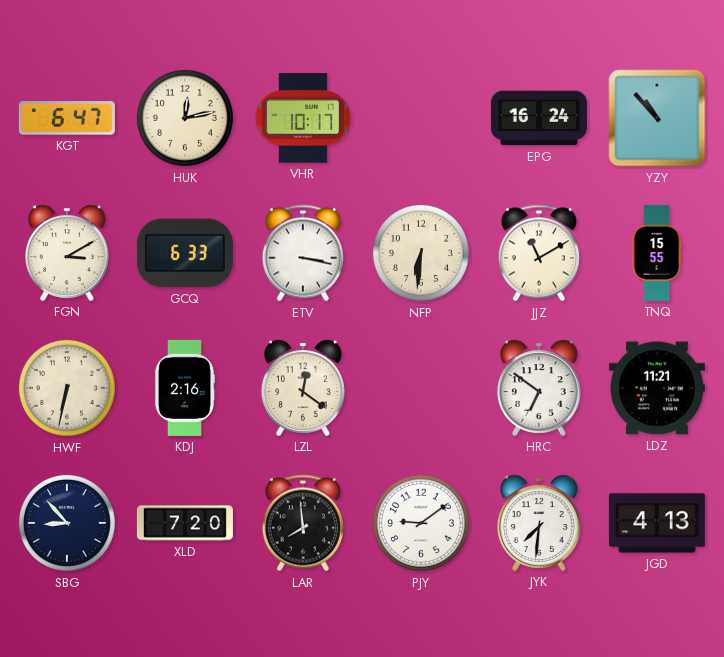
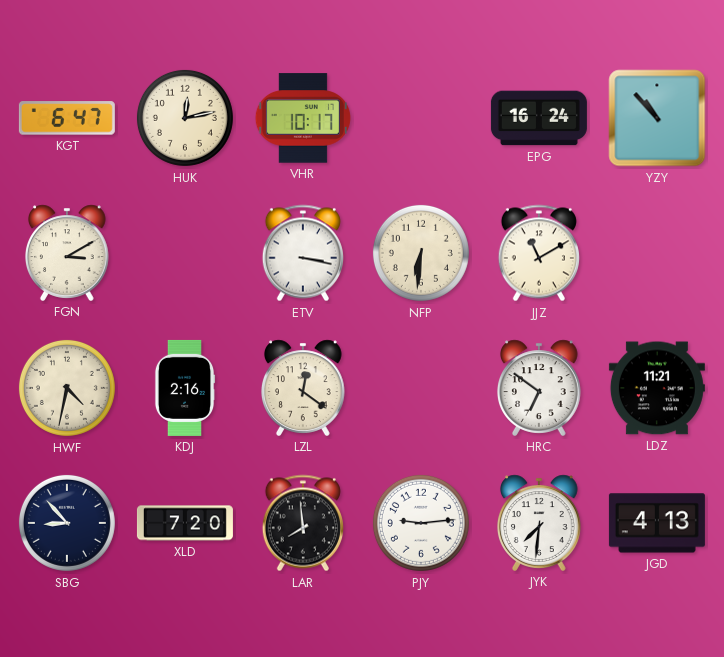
GCQ: 6:33 -> none (185, 253)
TNQ: 15:55 -> none (657, 253)
HWF: 6:32 -> 4:32 (67, 388)
PJY: 9:09 -> 9:14 (421, 523)
